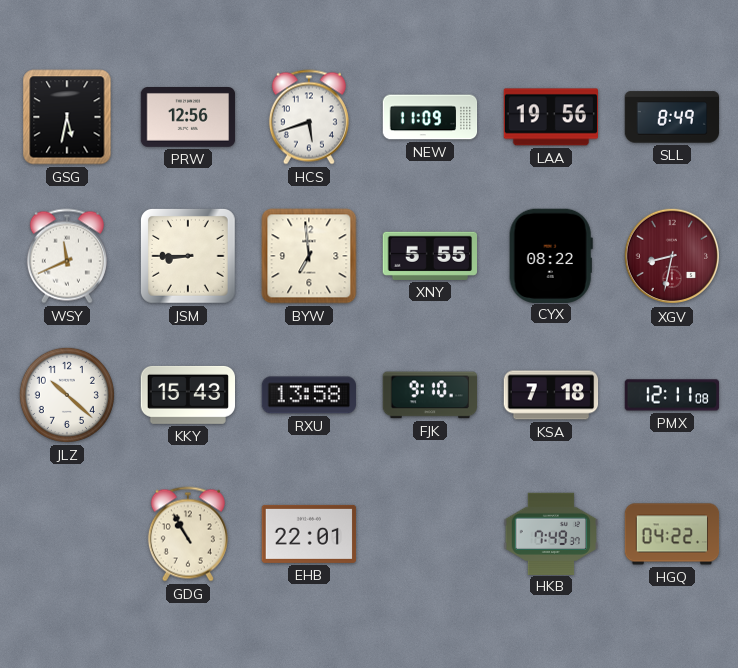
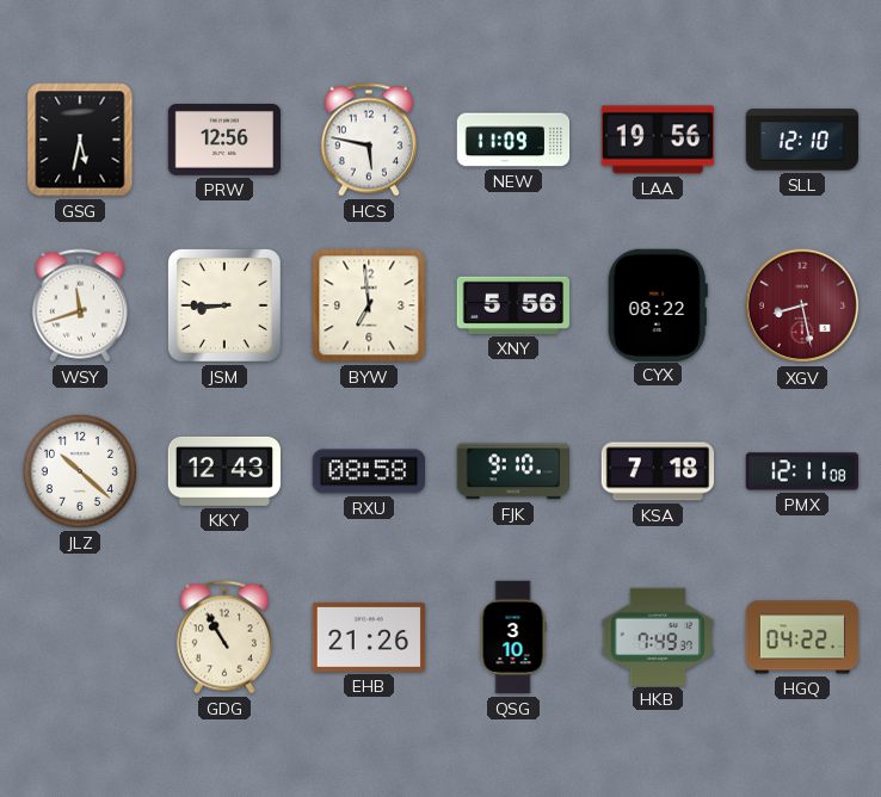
HCS: 5:42 -> 5:47 (369, 140)
SLL: 8:49 -> 12:10 (802, 140)
WSY: 11:41 -> 11:42 (80, 305)
XNY: 5:55 -> 5:56 (512, 305)
XGV: 8:32 -> 8:28 (802, 305)
KKY: 15:43 -> 12:43 (224, 471)
RXU: 13:58 -> 08:58 (368, 471)
EHB: 22:01 -> 21:26 (369, 637)
QSG: none -> 3:10 (513, 637)
